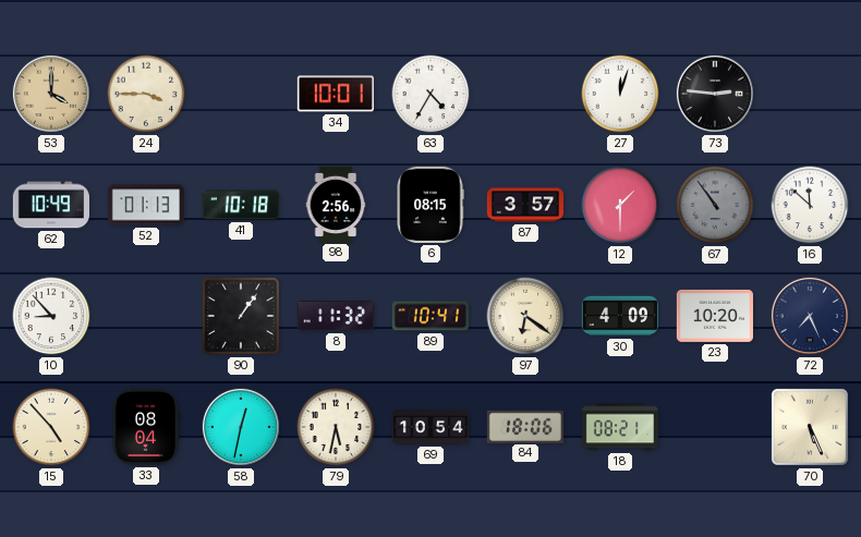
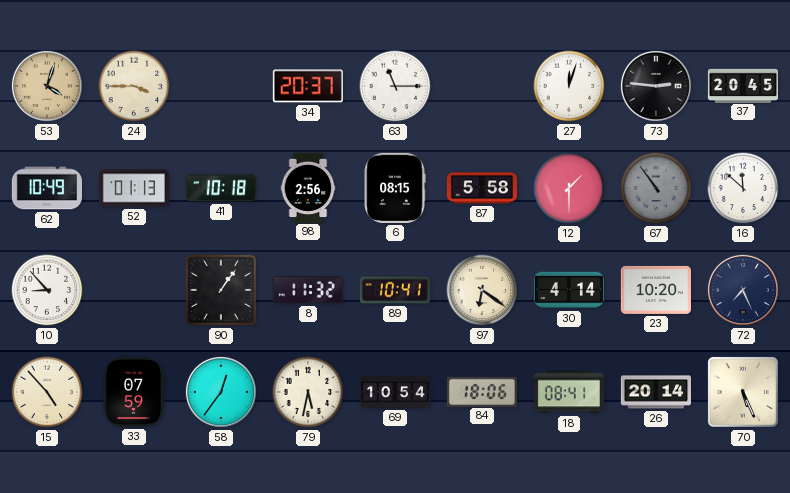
53: 4:00 -> 4:03 (47, 86)
34: 10:01 -> 20:37 (308, 86)
63: 4:35 -> 11:15 (395, 86)
37: none -> 20:45 (742, 85)
87: 3:57 -> 5:58 (481, 188)
30: 4:09 -> 4:14 (569, 290)
33: 08:04 -> 07:59 (133, 392)
58: 12:32 -> 12:36 (221, 392)
18: 08:21 -> 08:41 (569, 392)
26: none -> 20:14 (655, 392)
